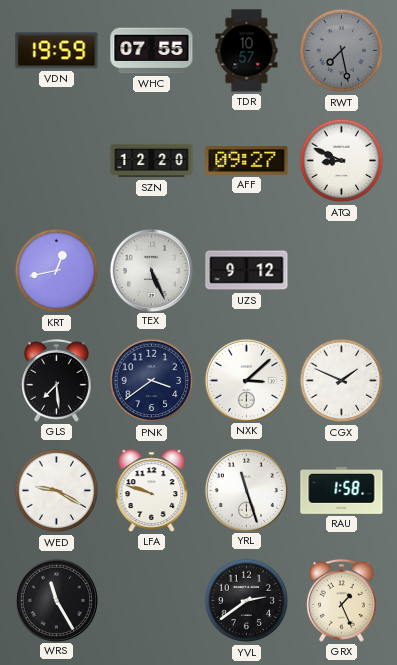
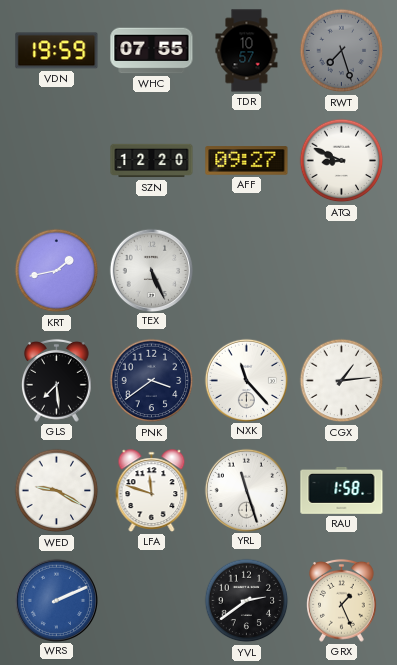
RWT: 7:28 -> 7:27 (342, 51)
KRT: 12:43 -> 1:43 (57, 271)
UZS: 9:12 -> none (247, 271)
NXK: 3:08 -> 11:23 (246, 380)
CGX: 1:49 -> 1:14 (342, 381)
LFA: 9:48 -> 11:48 (152, 491)
WRS: 11:25 -> 2:11 (56, 600)
WRS dial: black -> blue (56, 600)
